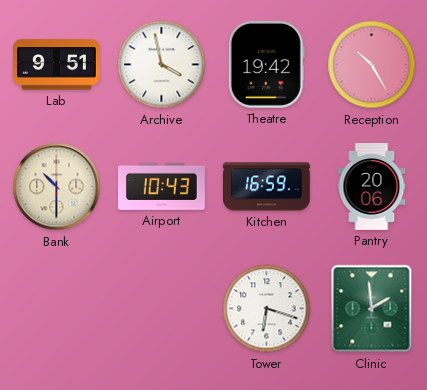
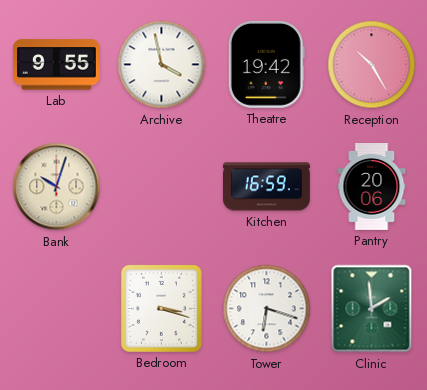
Lab: 9:51 -> 9:55 (56, 65)
Bank: 10:30 -> 10:03 (57, 187)
Airport: 10:43 -> none (161, 186)
Bedroom: none -> 3:18 (161, 308)
